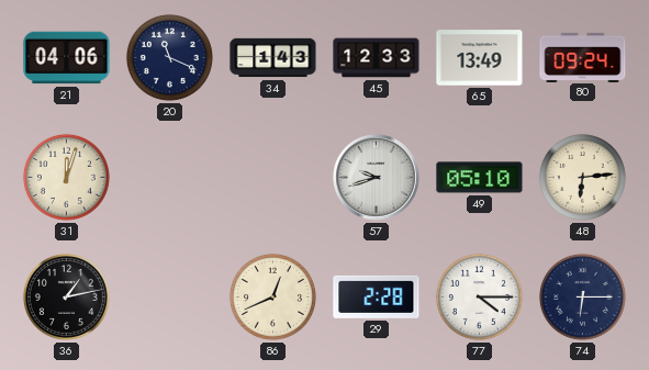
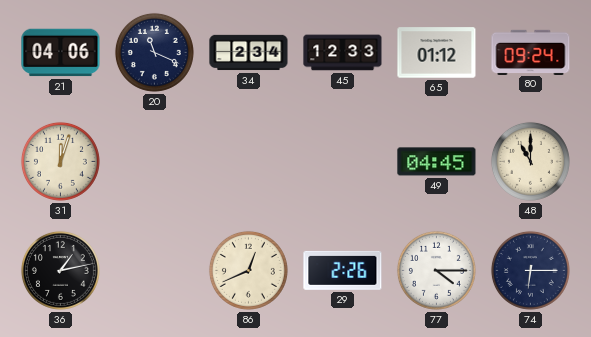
34: 1:43 -> 2:34 (249, 53)
65: 13:49 -> 01:12 (437, 53)
57: 9:42 -> none (377, 178)
49: 05:10 -> 04:45 (437, 162)
48: 6:14 -> 11:00 (530, 161)
29: 2:28 -> 2:26 (343, 270)
